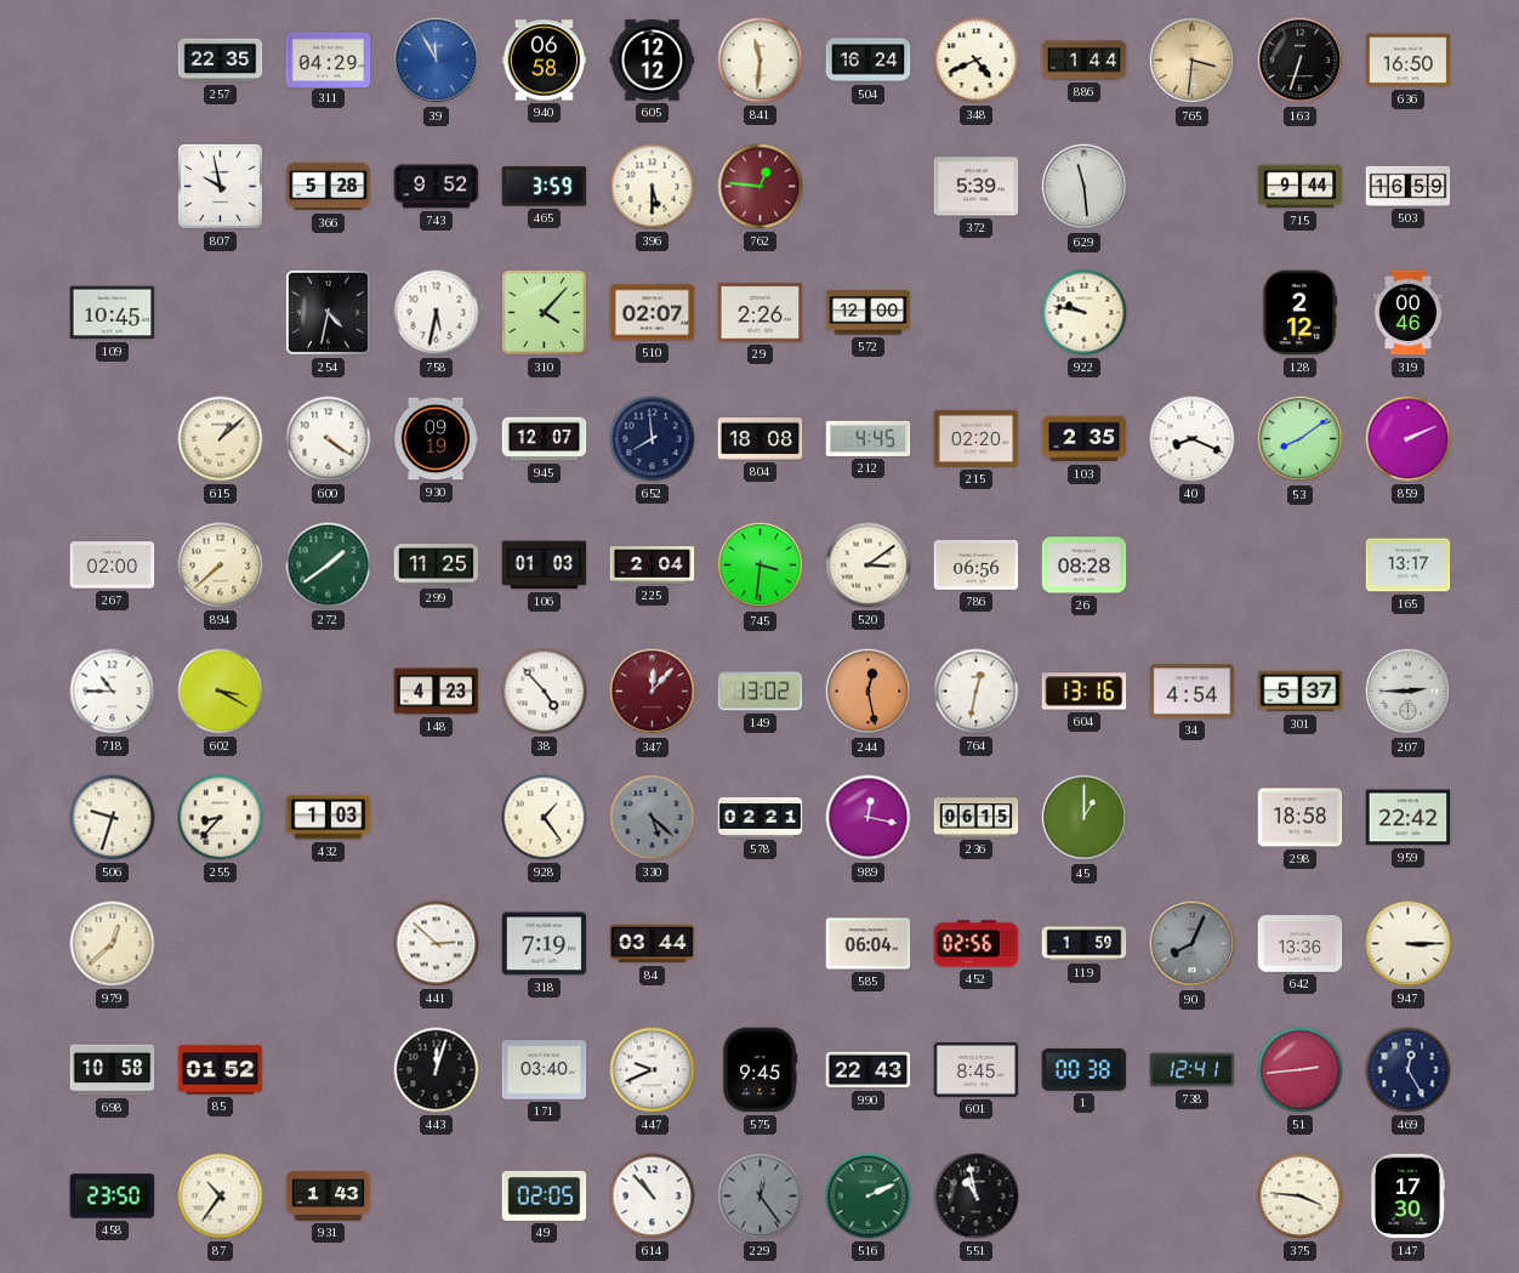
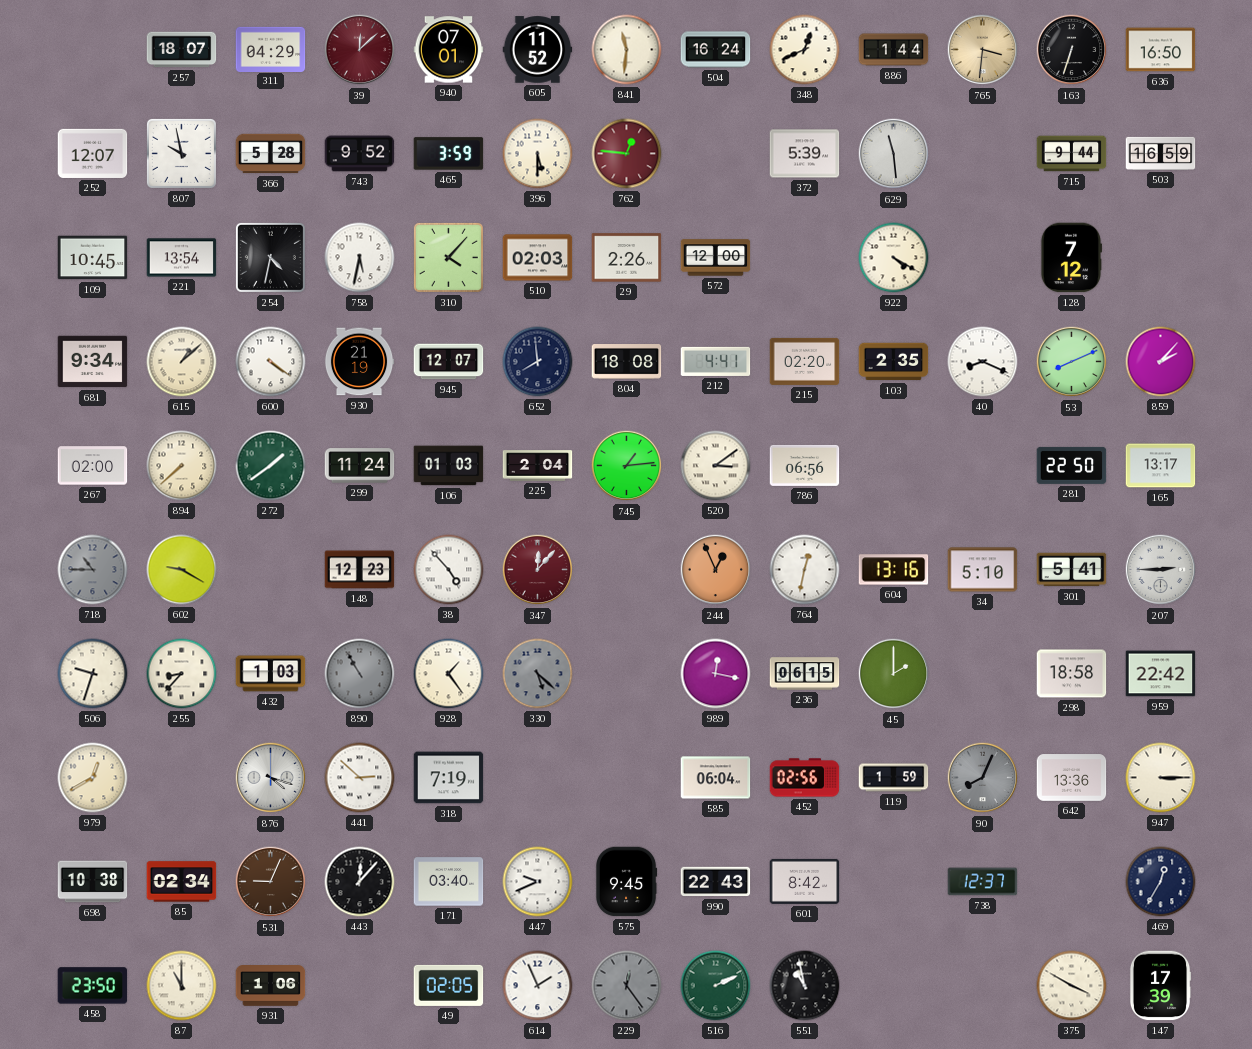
257: 22:35 -> 18:07 (182, 50)
39: 11:55 -> 12:08 (360, 50)
39 dial: blue -> burgundy (360, 50)
940: 06:58 -> 07:01 (449, 50)
605: 12:12 -> 11:52 (538, 50)
348: 4:41 -> 12:41 (805, 50)
252: none -> 12:07 (93, 153)
221: none -> 13:54 (182, 258)
510: 02:07 -> 02:03 (538, 258)
922: 9:47 -> 4:20 (894, 258)
128: 2:12 -> 7:12 (1070, 258)
319: 00:46 -> none (1407, 313)
681: none -> 9:34 (93, 362)
930: 09:19 -> 21:19 (359, 362)
212: 4:45 -> 4:41 (716, 361)
53: 8:09 -> 8:11 (1072, 362)
859: 2:11 -> 2:07 (1161, 362)
299: 11:25 -> 11:24 (360, 466)
745: 3:31 -> 1:14 (627, 466)
26: 08:28 -> none (1085, 566)
281: none -> 22:50 (1072, 465)
718 dial: white -> grey (93, 570)
602: 3:20 -> 9:20 (182, 570)
148: 4:23 -> 12:23 (360, 570)
149: 13:02 -> none (761, 692)
244: 12:28 -> 12:56 (716, 570)
34: 4:54 -> 5:10 (983, 570)
301: 5:37 -> 5:41 (1072, 570)
890: none -> 10:55 (360, 674)
578: 02:21 -> none (761, 817)
45: 1:00 -> 2:00 (894, 674)
979: 12:38 -> 12:40 (93, 778)
876: none -> 4:18 (271, 778)
84: 03:44 -> none (653, 944)
698: 10:58 -> 10:38 (93, 882)
85: 01:52 -> 02:34 (182, 882)
531: none -> 9:04 (271, 882)
443: 12:03 -> 12:07 (360, 882)
601: 8:45 -> 8:42 (805, 881)
1: 00:38 -> none (1085, 1070)
738: 12:41 -> 12:37 (983, 882)
51: 2:44 -> none (1301, 1070)
469: 12:25 -> 12:35 (1161, 882)
87: 10:36 -> 11:00 (182, 986)
931: 1:43 -> 1:06 (271, 986)
614: 10:53 -> 1:56 (538, 986)
375: 3:46 -> 3:50 (1072, 986)
147: 17:30 -> 17:39 (1160, 986)
